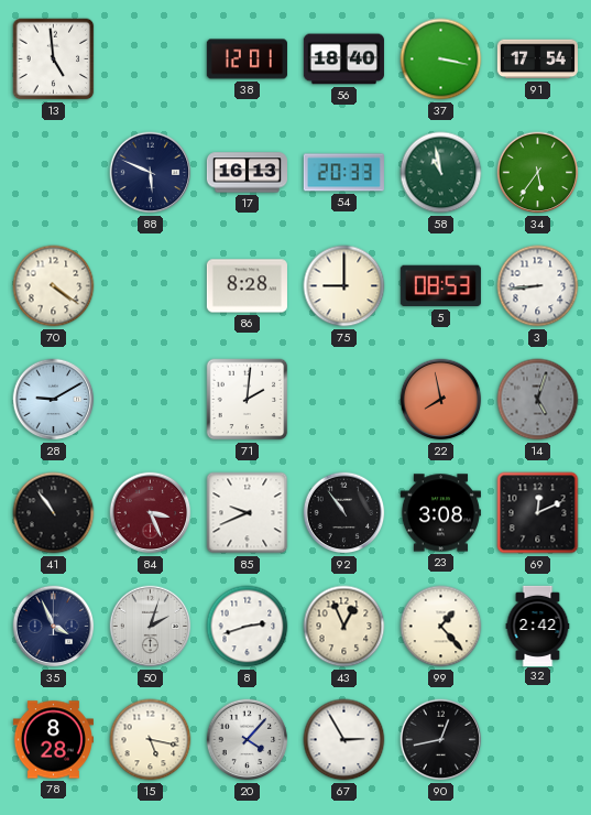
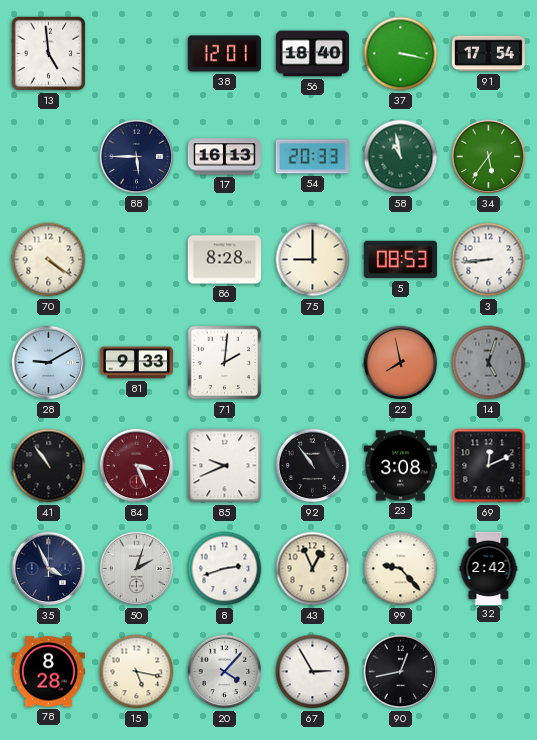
88: 5:49 -> 5:45 (137, 157)
81: none -> 9:33 (136, 363)
99: 1:23 -> 9:23 (401, 569)
